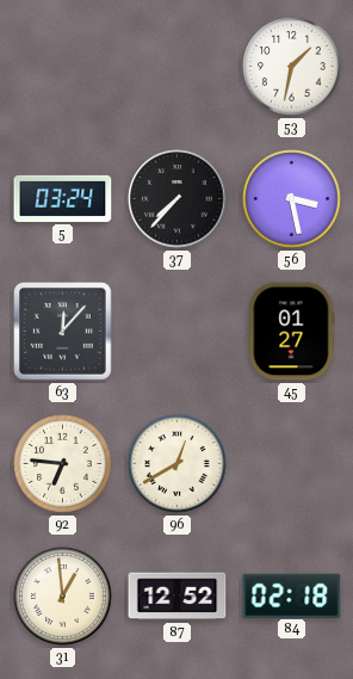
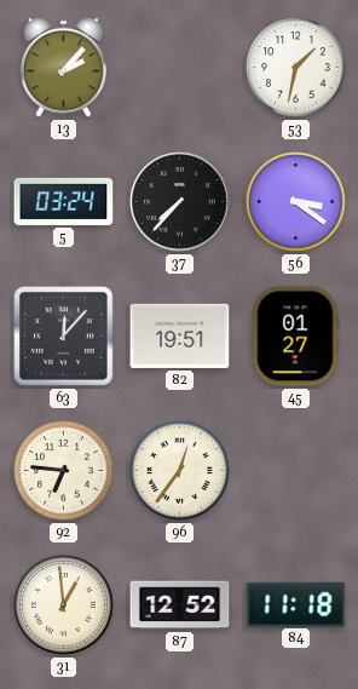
13: none -> 2:07 (63, 67)
56: 3:28 -> 3:21 (296, 202)
82: none -> 19:51 (180, 335)
96: 12:40 -> 12:36 (180, 471)
84: 02:18 -> 11:18 (296, 604)
